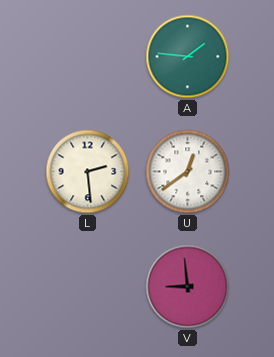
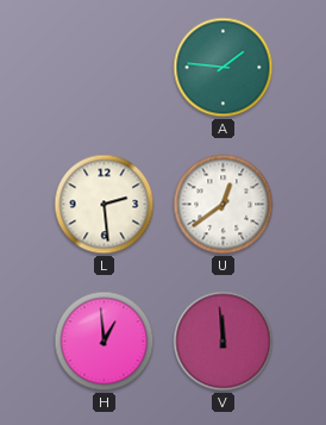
H: none -> 12:59 (105, 342)
V: 8:59 -> 11:59 (224, 342)
